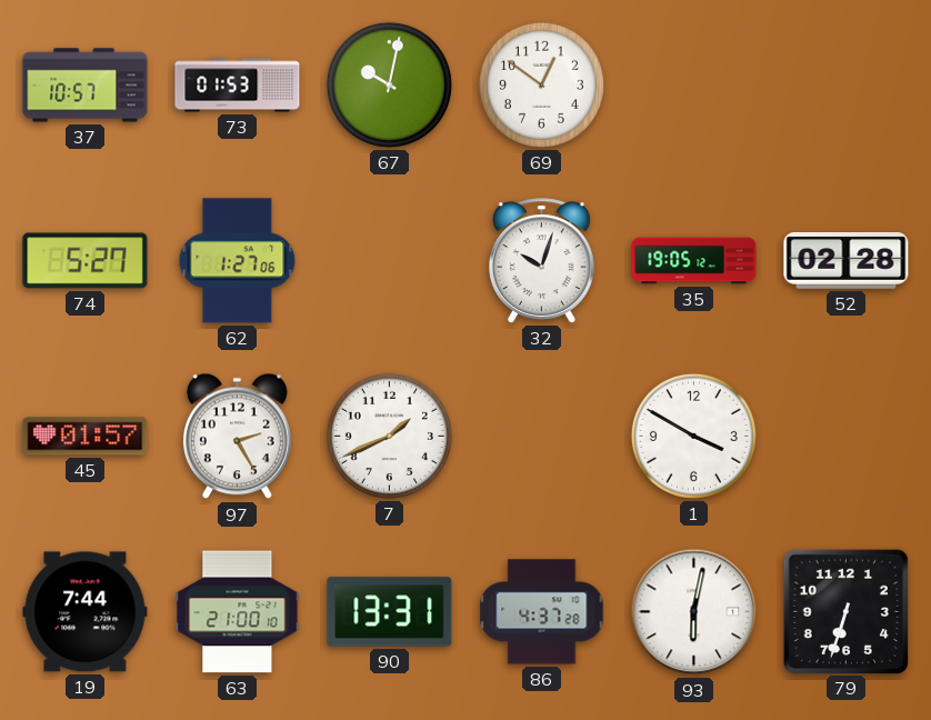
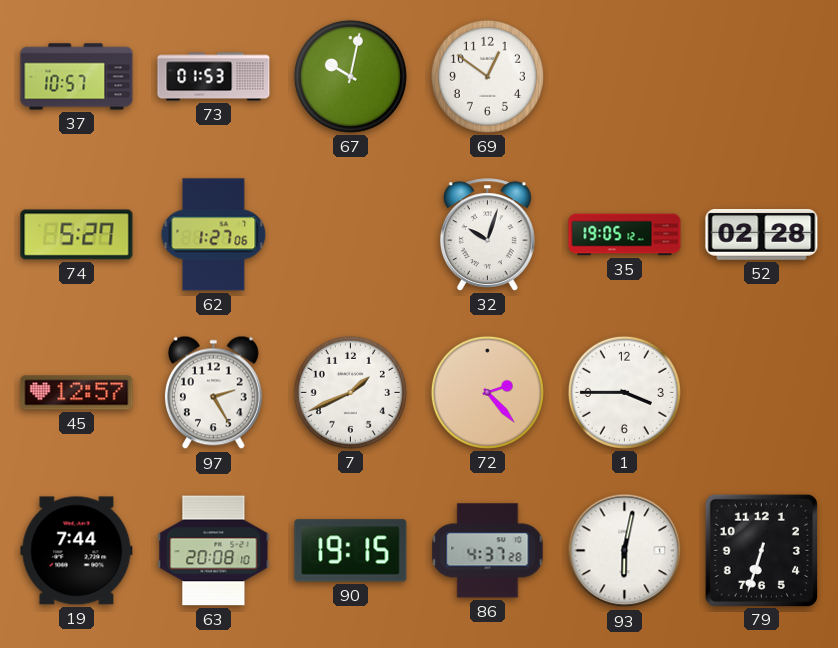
45: 01:57 -> 12:57 (77, 393)
72: none -> 2:23 (487, 392)
1: 3:50 -> 3:45 (624, 392)
63: 21:00 -> 20:08 (214, 551)
90: 13:31 -> 19:15 (351, 551)
